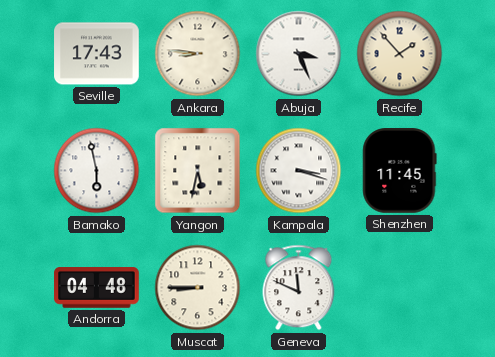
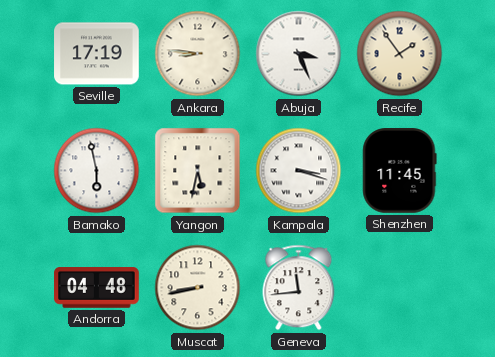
Seville: 17:43 -> 17:19 (97, 54)
Recife: 1:53 -> 1:54 (400, 54)
Muscat: 8:45 -> 8:43 (198, 288)
Geneva: 11:49 -> 11:44 (299, 288)
